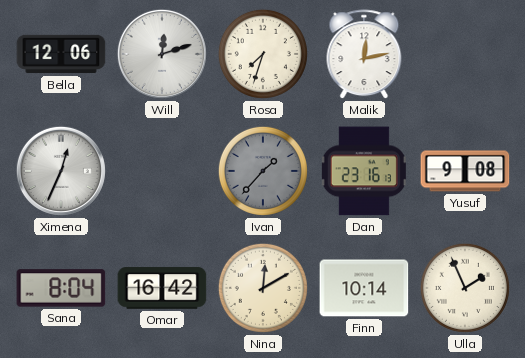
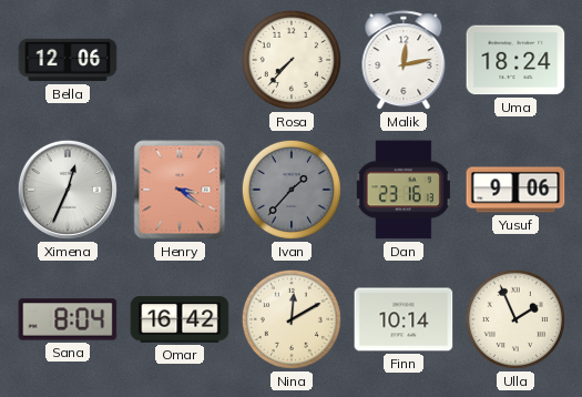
Will: 12:12 -> none (162, 54)
Rosa: 7:33 -> 7:37 (292, 60)
Uma: none -> 18:24 (515, 60)
Henry: none -> 3:21 (180, 190)
Yusuf: 9:08 -> 9:06 (515, 190)
